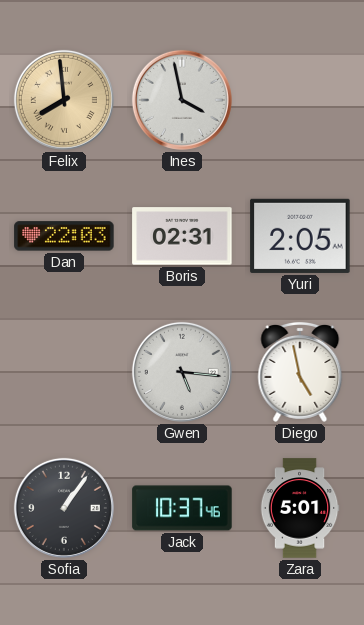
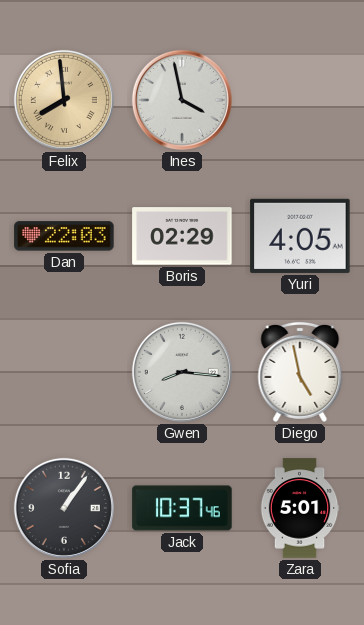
Boris: 02:31 -> 02:29 (182, 236)
Yuri: 2:05 -> 4:05 (300, 236)
Gwen: 5:16 -> 8:16 (182, 372)
